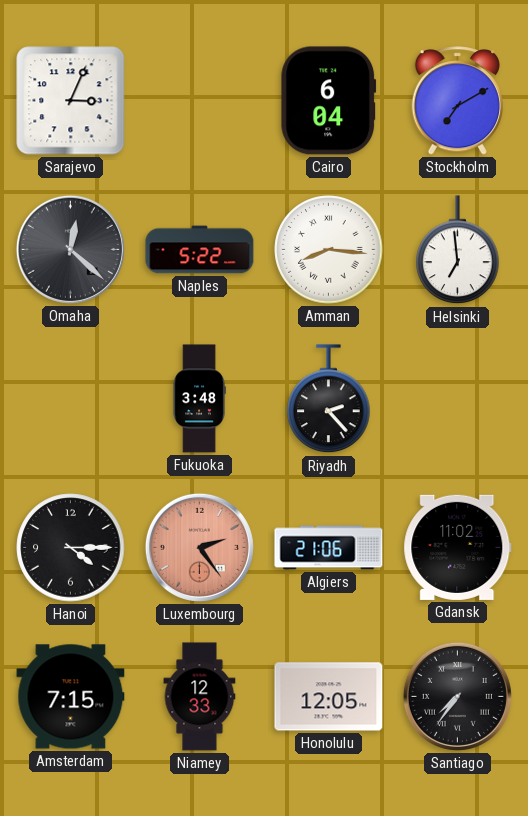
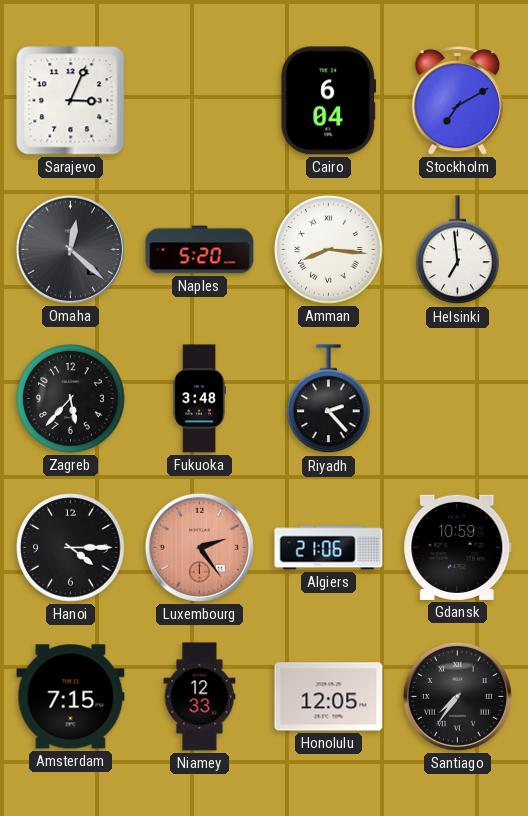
Naples: 5:22 -> 5:20 (200, 250)
Zagreb: none -> 5:37 (71, 399)
Gdansk: 11:02 -> 10:59 (458, 547)
